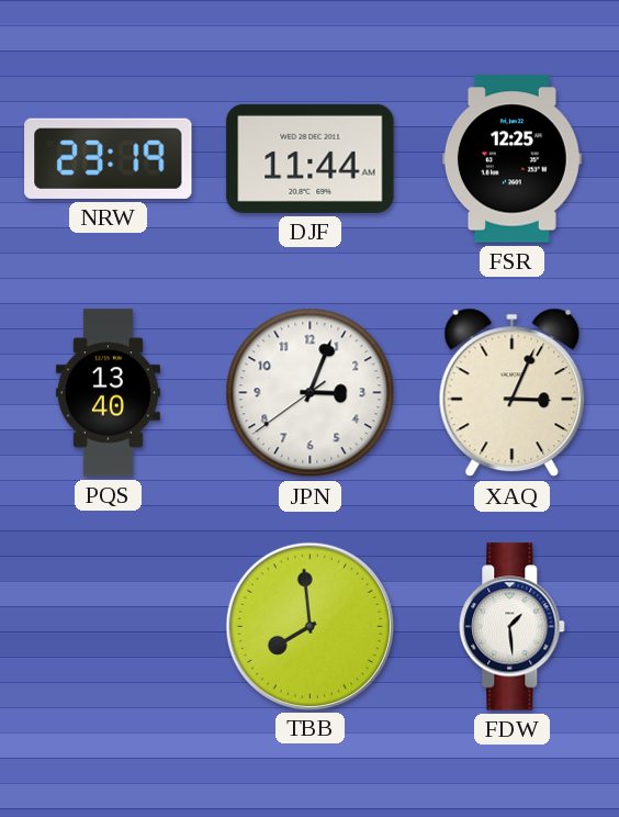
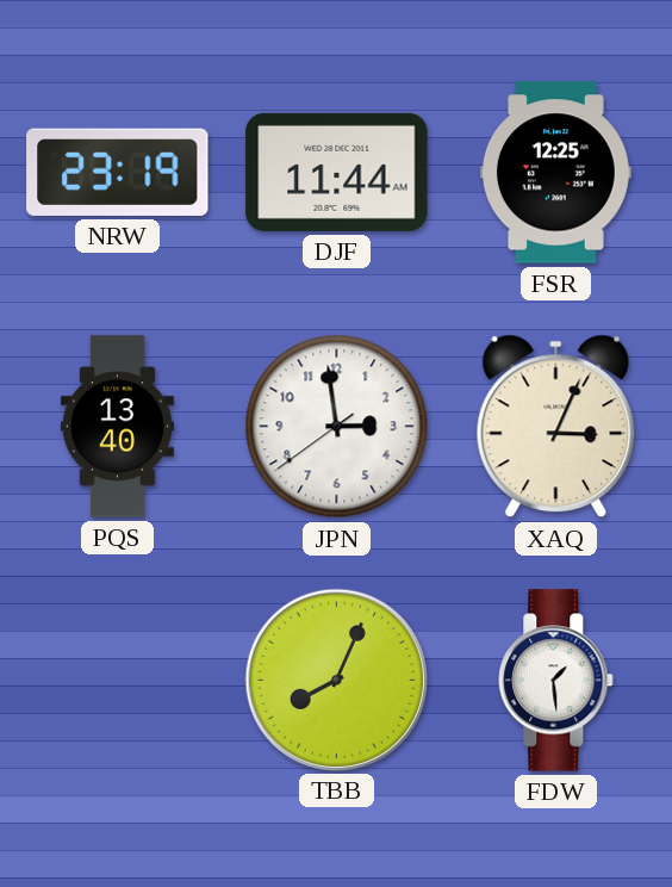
JPN: 3:03 -> 2:58 (337, 427)
TBB: 7:59 -> 8:04 (336, 680)
